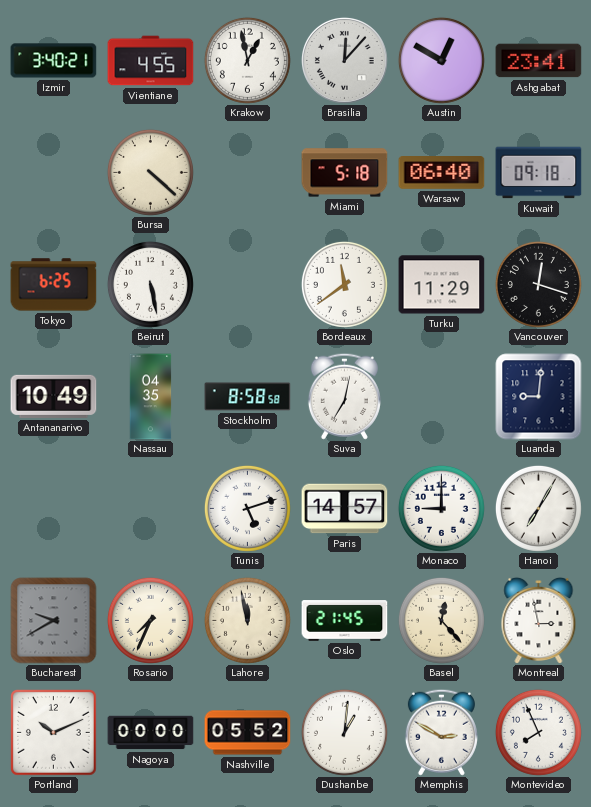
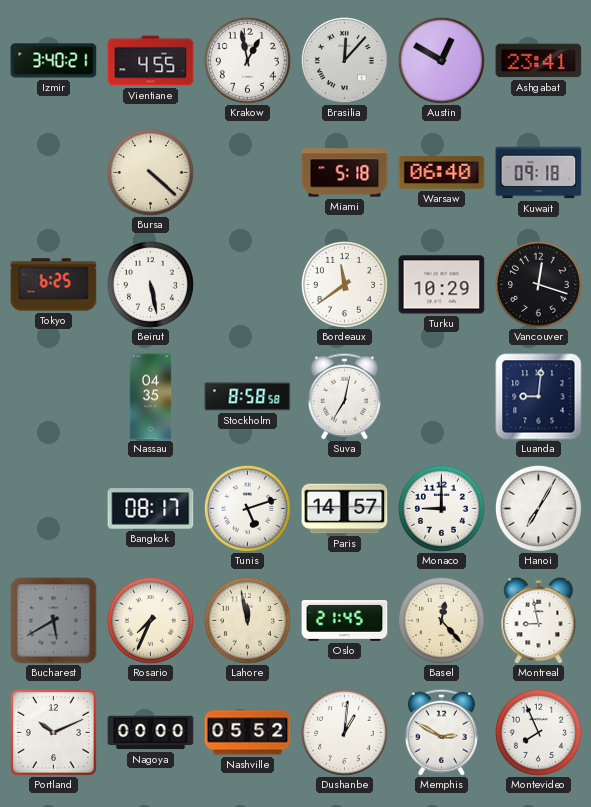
Turku: 11:29 -> 10:29 (442, 285)
Antananarivo: 10:49 -> none (54, 396)
Bangkok: none -> 08:17 (151, 509)
Bucharest: 9:40 -> 5:40 (54, 621)
Montreal: 2:58 -> 8:58 (539, 620)
